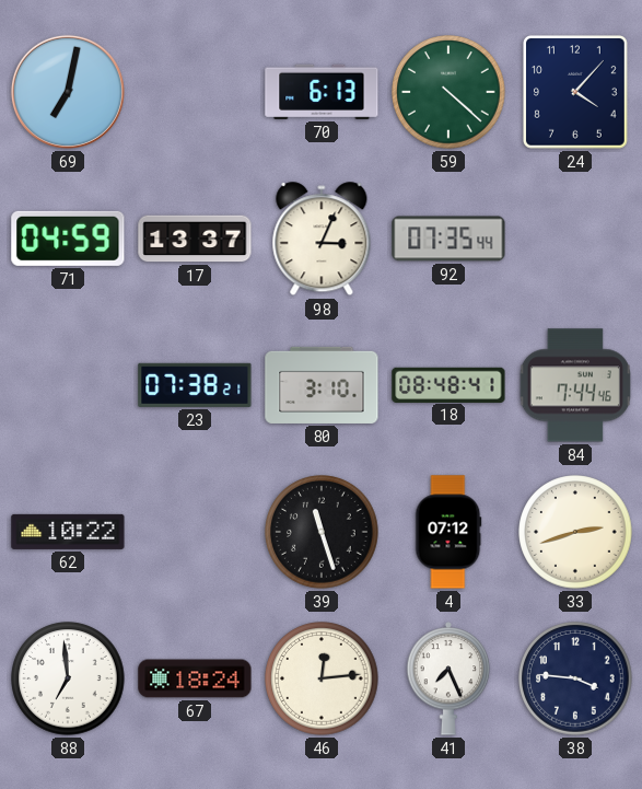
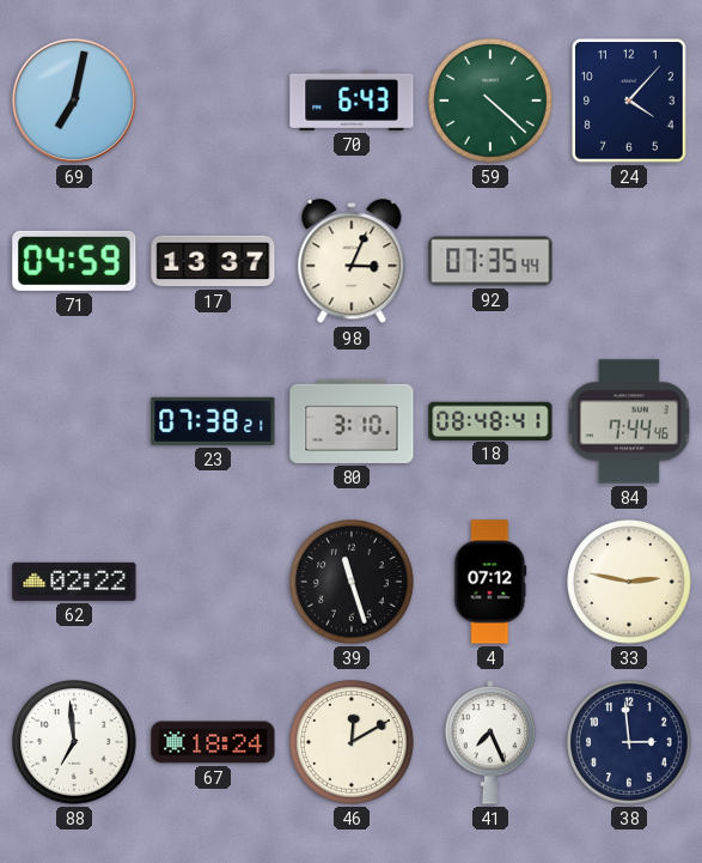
70: 6:13 -> 6:43 (352, 101)
62: 10:22 -> 02:22 (74, 582)
33: 2:42 -> 2:47 (629, 582)
46: 12:14 -> 12:10 (352, 742)
38: 3:46 -> 2:59 (629, 742)
